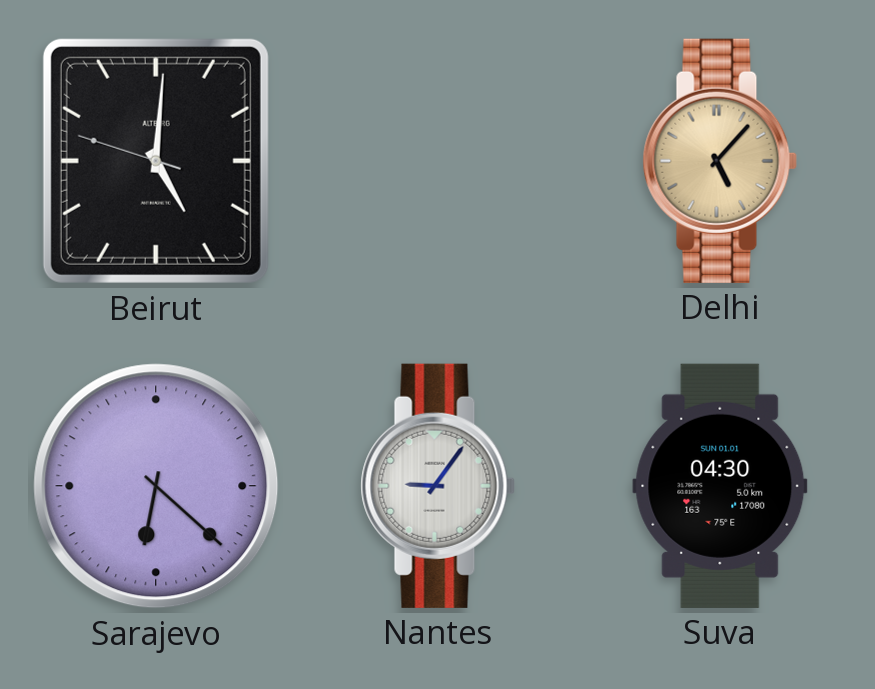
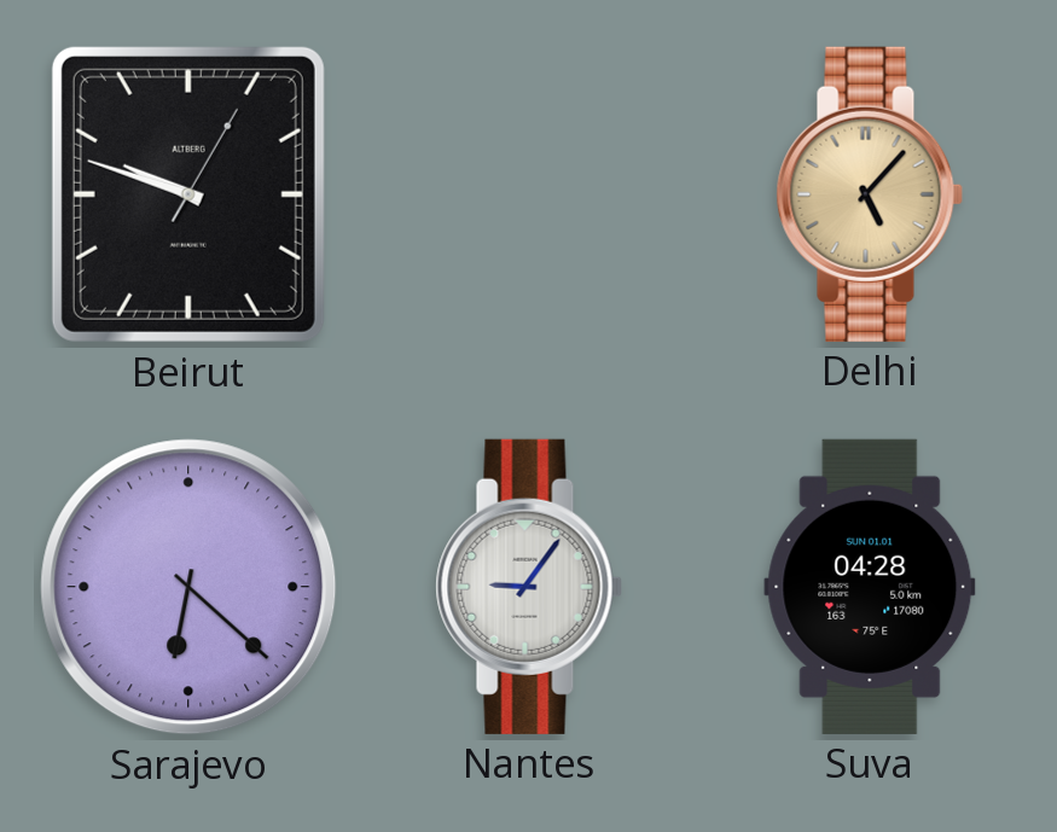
Beirut: 5:00 -> 9:48 (188, 194)
Suva: 04:30 -> 04:28 (870, 587)
